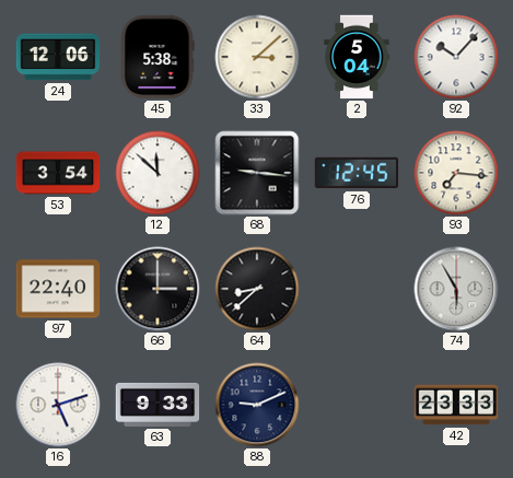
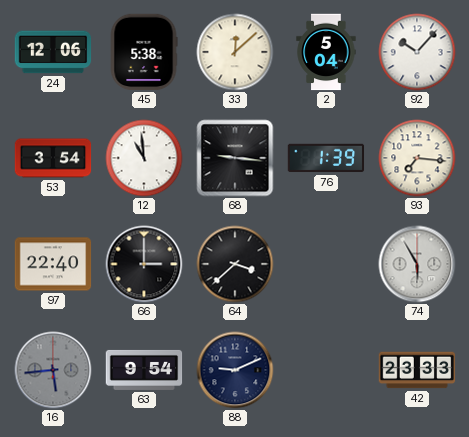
33: 3:08 -> 12:08 (235, 52)
12: 11:52 -> 10:59 (144, 158)
76: 12:45 -> 1:39 (326, 158)
64: 8:38 -> 3:38 (235, 264)
16: 5:12 -> 5:44 (53, 370)
16 dial: white -> grey (53, 370)
63: 9:33 -> 9:54 (144, 370)
